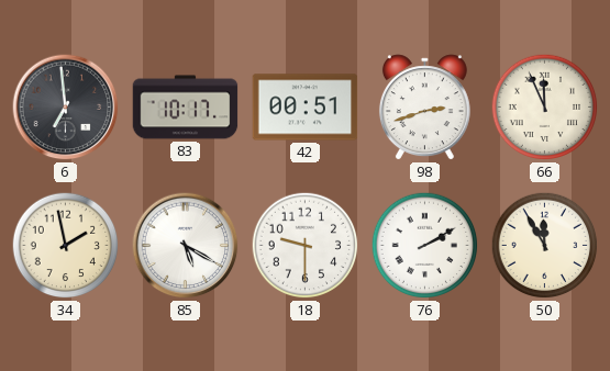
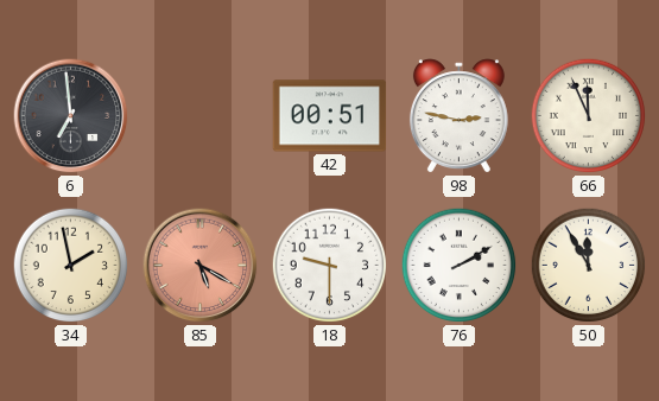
83: 10:17 -> none (186, 108)
98: 2:42 -> 2:47 (458, 116)
85 dial: white -> salmon (201, 266)
